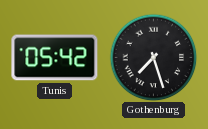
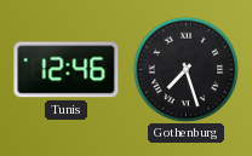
Tunis: 05:42 -> 12:46 (67, 70)
